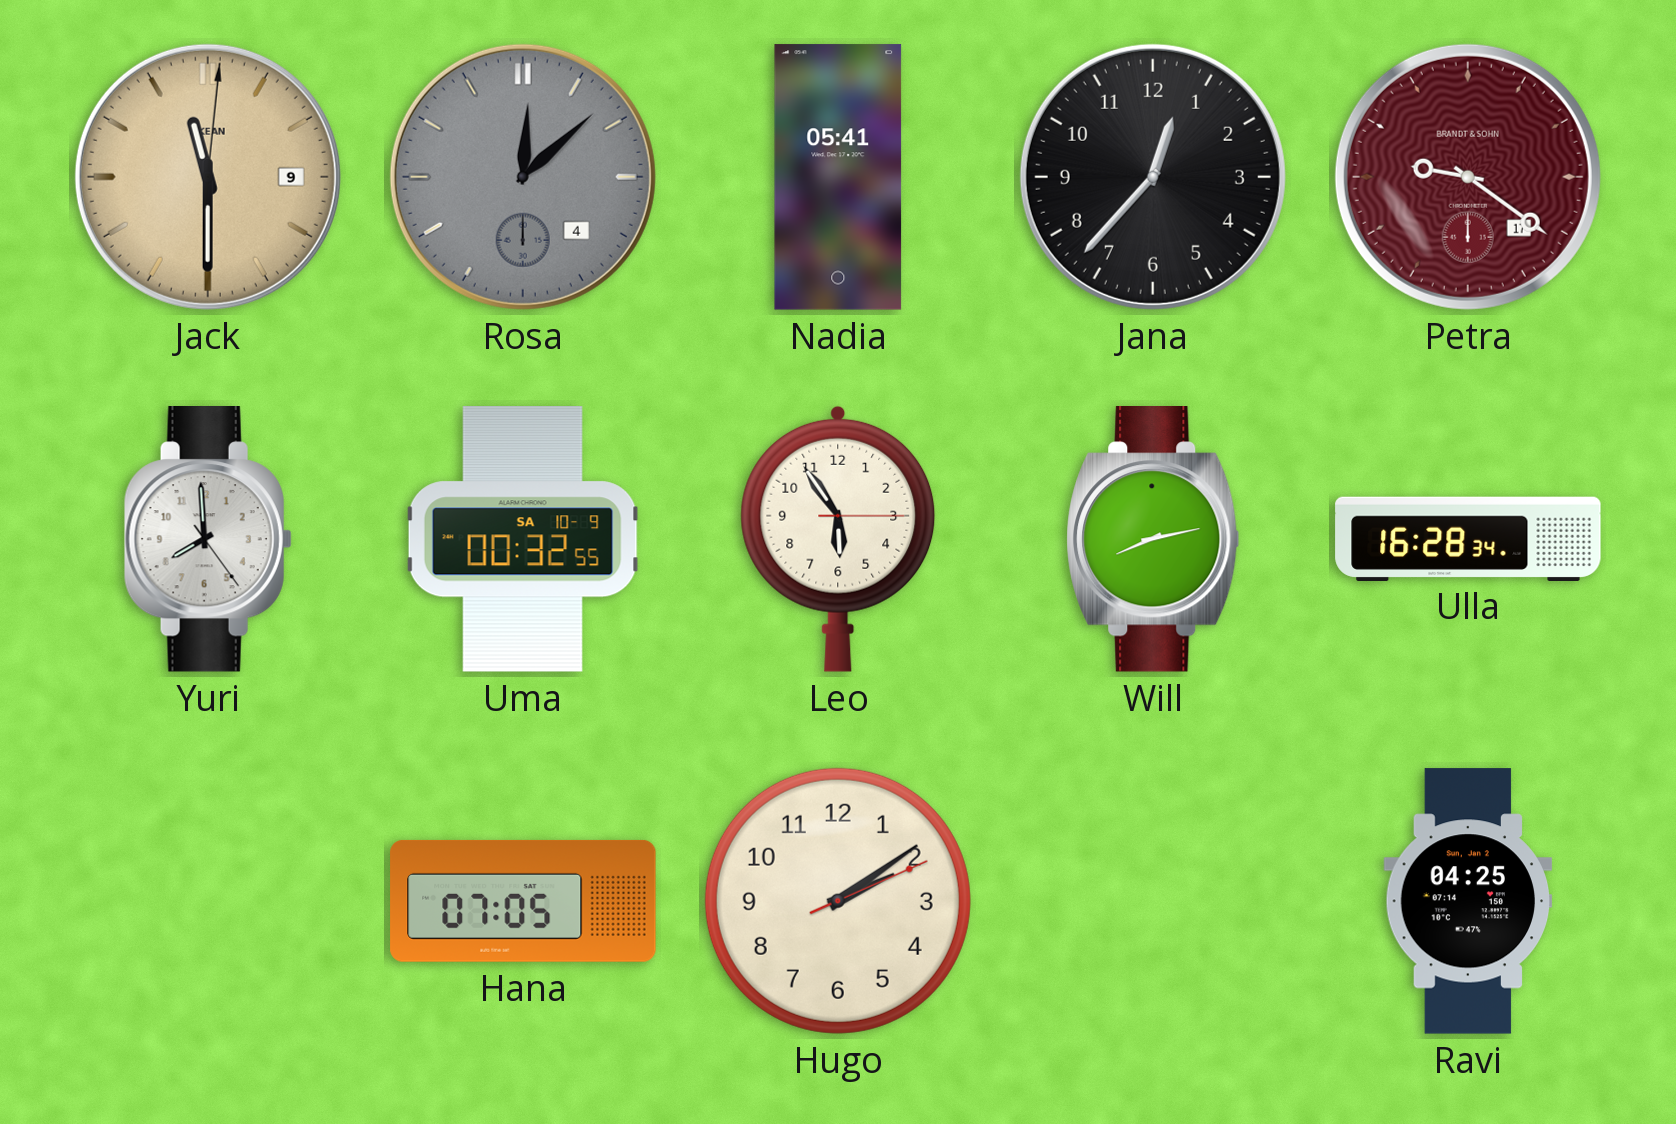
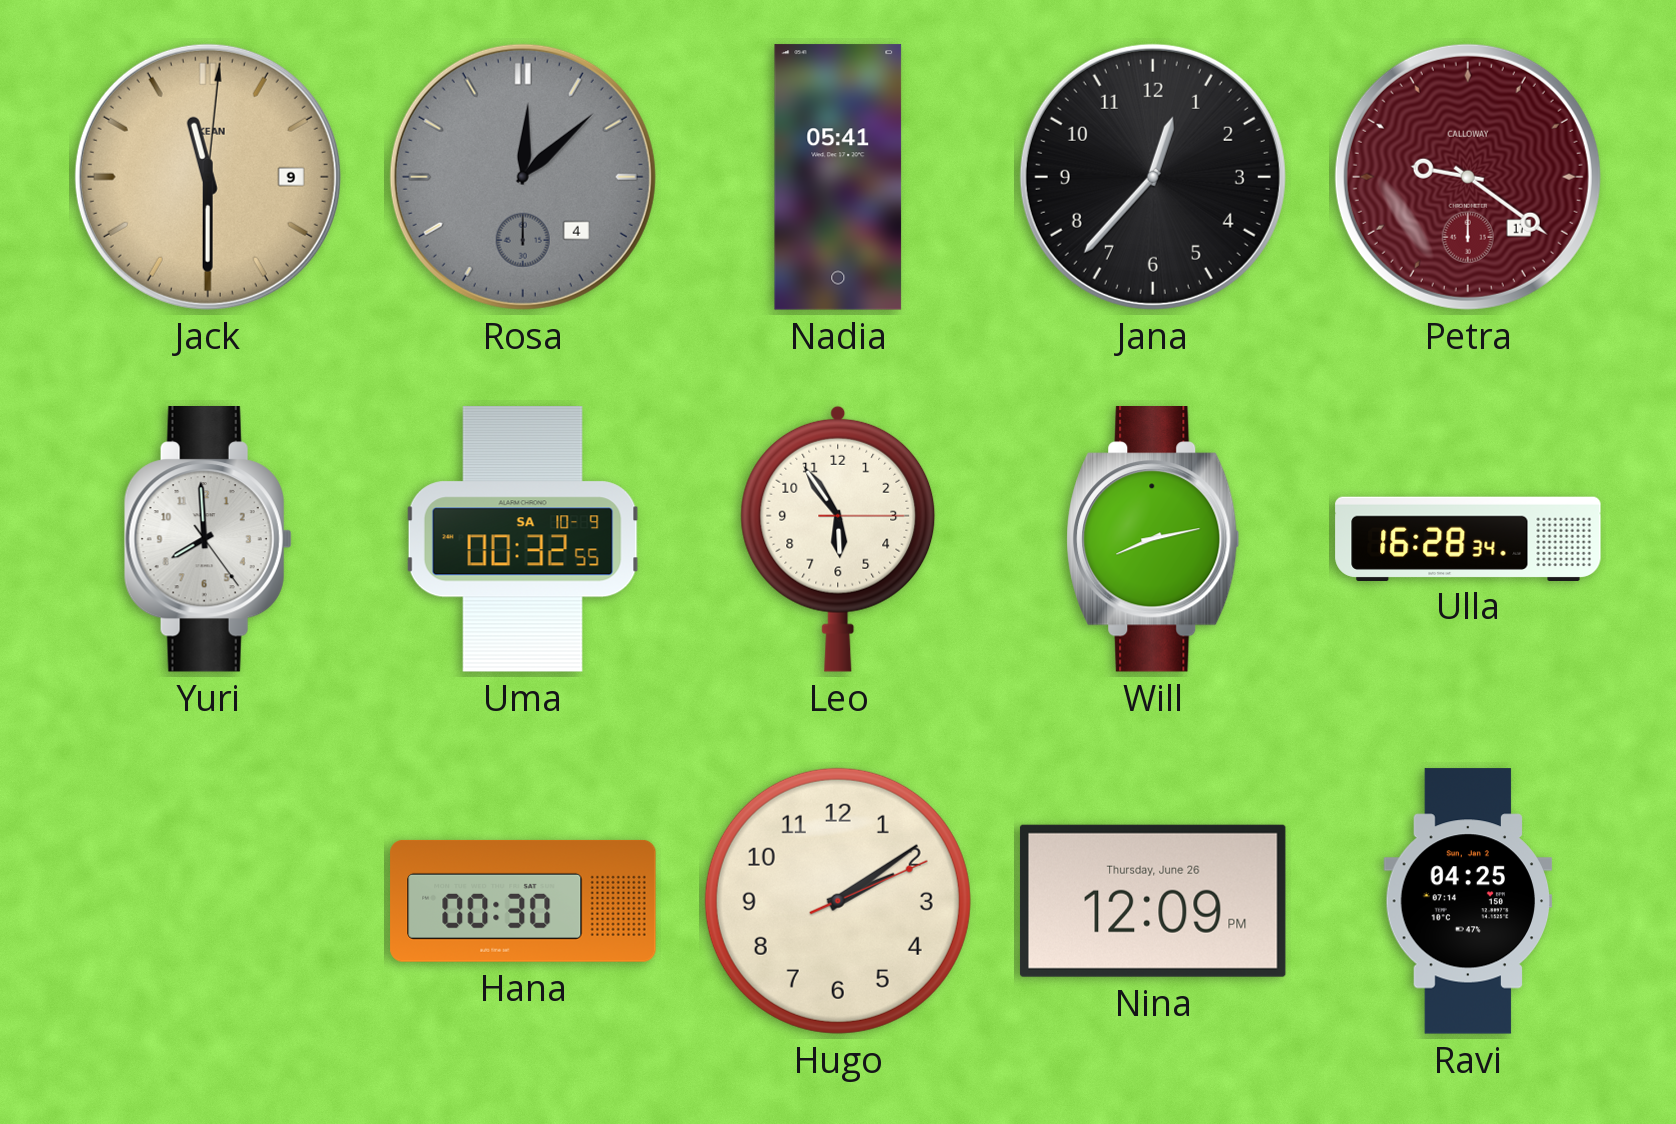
Petra brand: BRANDT & SOHN -> CALLOWAY (1468, 177)
Hana: 07:05 -> 00:30 (523, 901)
Nina: none -> 12:09 (1153, 901)
